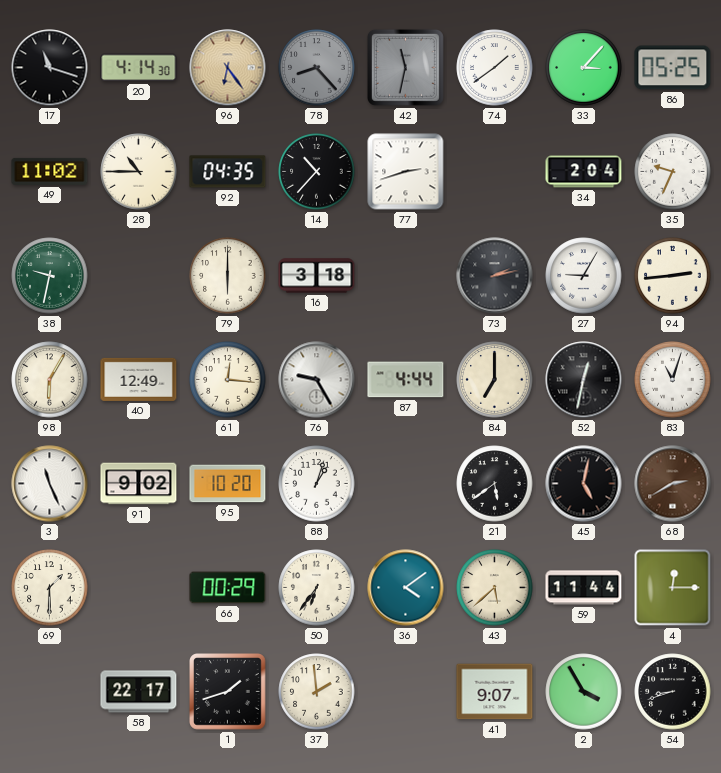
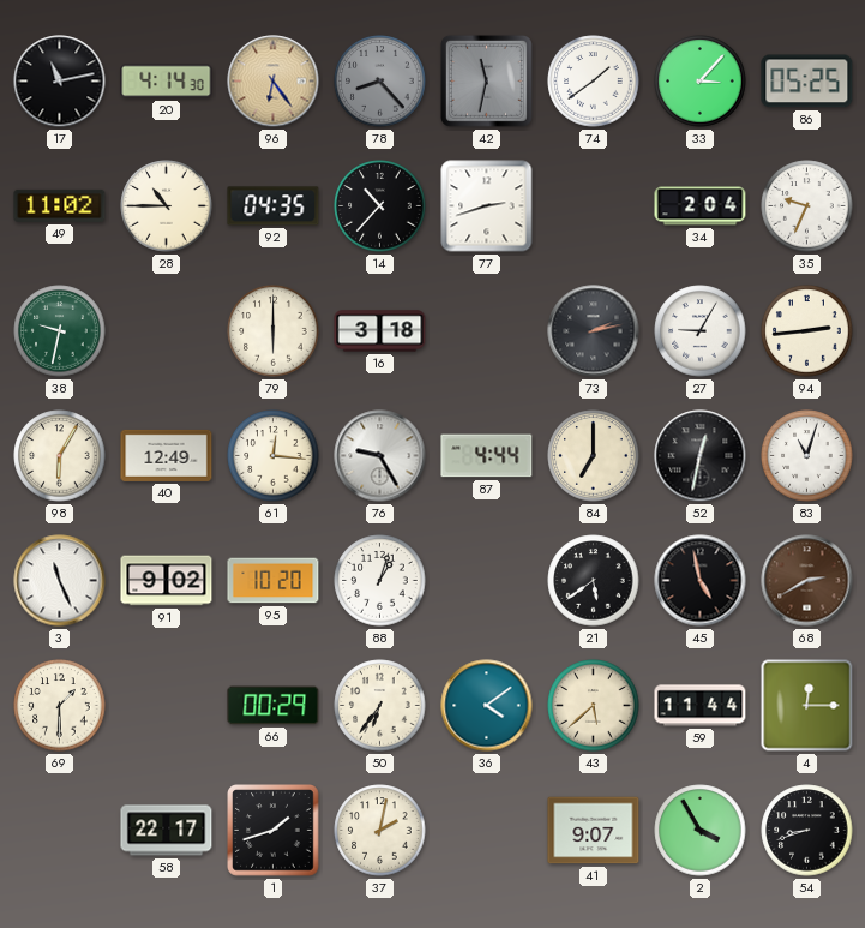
17: 11:18 -> 11:13 (60, 82)
45: 5:02 -> 4:58 (701, 581)
37: 1:59 -> 2:02 (380, 831)
